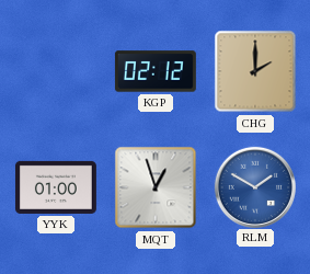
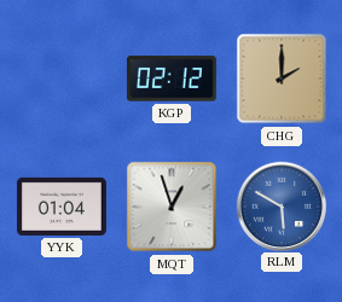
YYK: 01:00 -> 01:04 (62, 207)
RLM: 1:50 -> 5:50 (280, 205)
